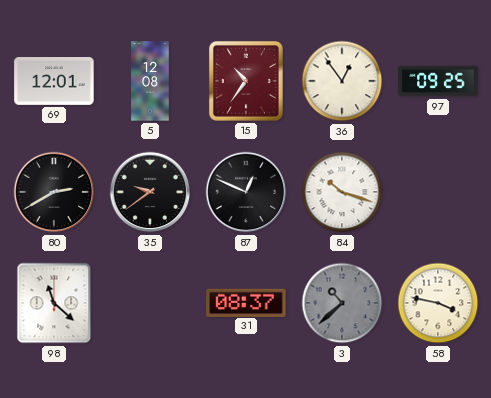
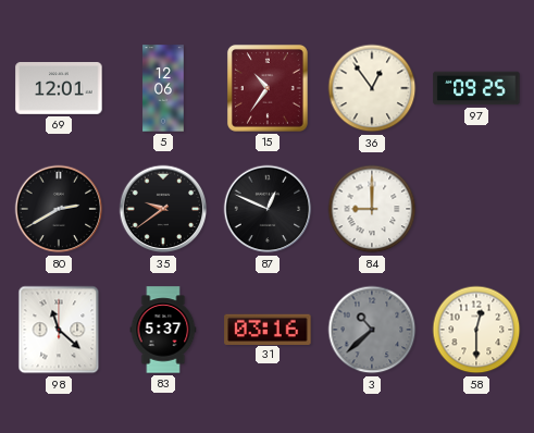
5: 12:08 -> 12:06 (163, 88)
84: 10:18 -> 9:00 (372, 209)
83: none -> 5:37 (163, 330)
31: 08:37 -> 03:16 (268, 329)
58: 3:47 -> 12:30 (476, 330)
